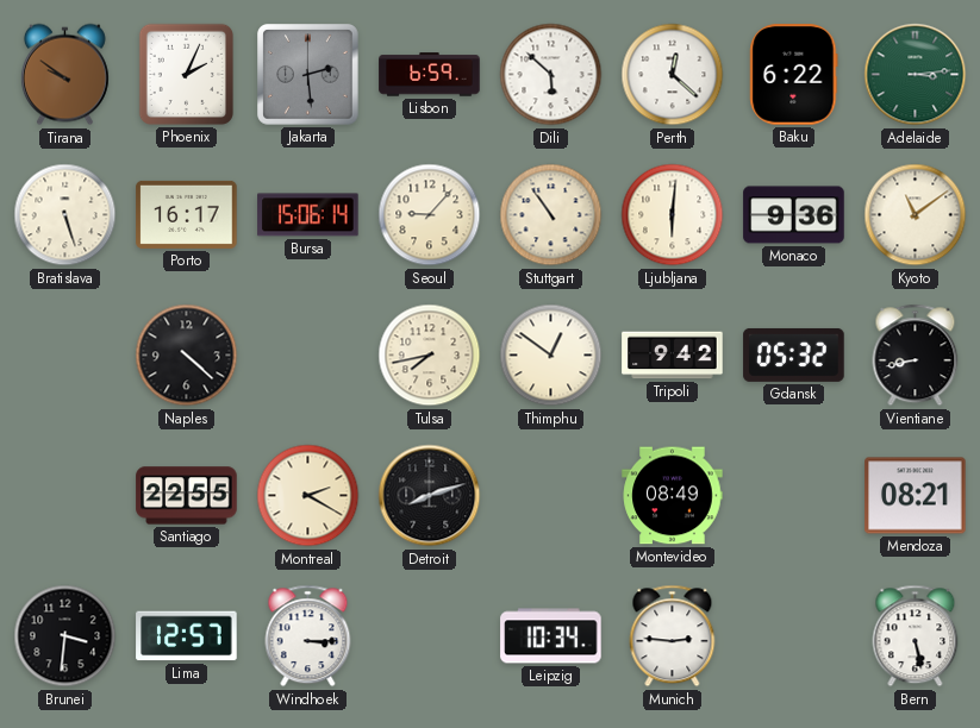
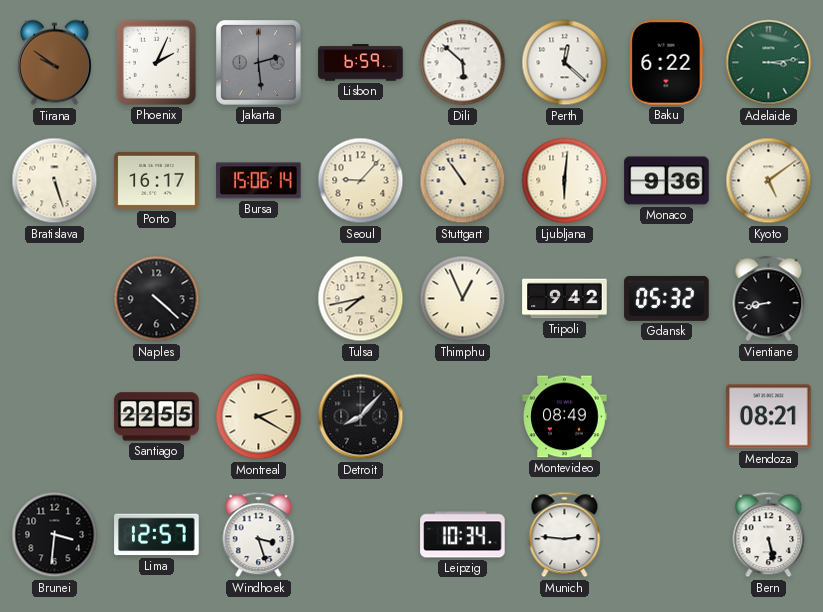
Kyoto: 11:09 -> 5:09 (769, 181)
Thimphu: 12:51 -> 12:56 (463, 299)
Detroit: 8:12 -> 8:07 (361, 417)
Windhoek: 3:15 -> 3:27 (259, 535)
